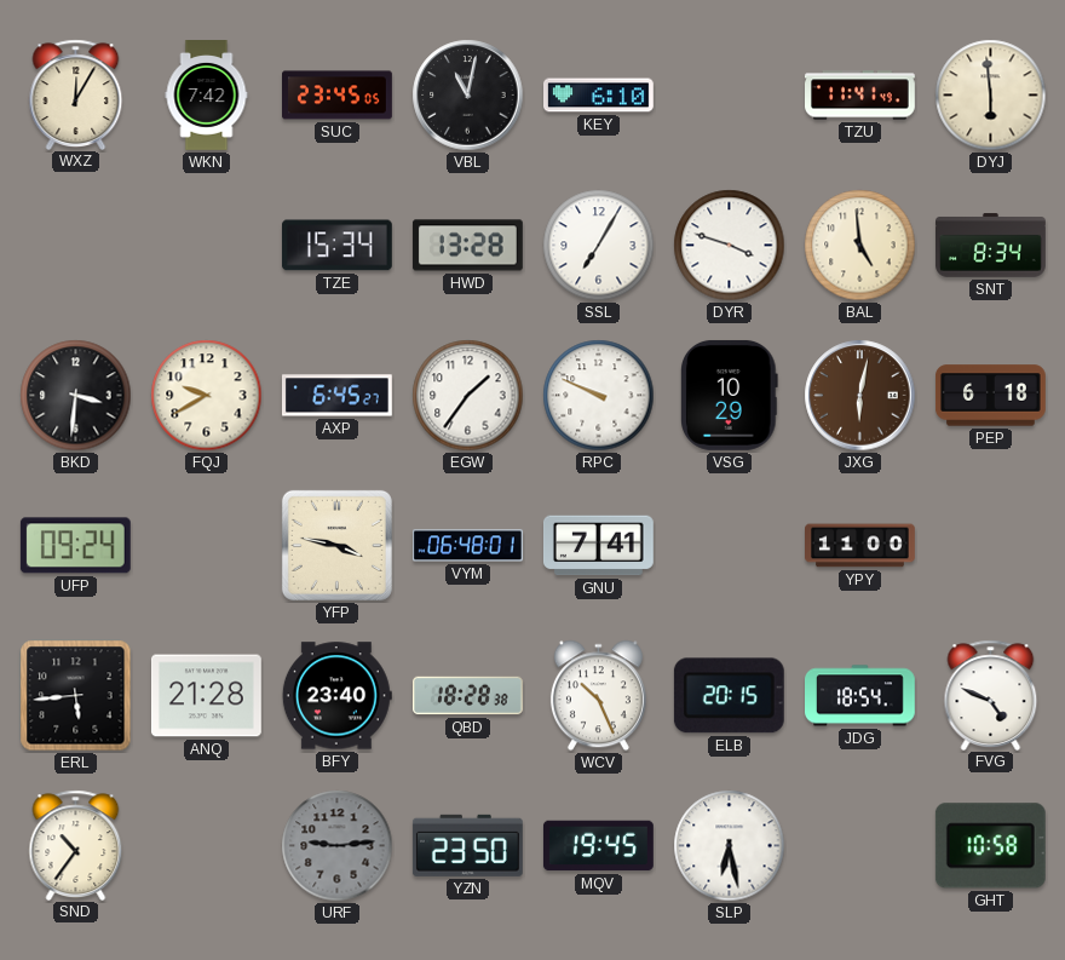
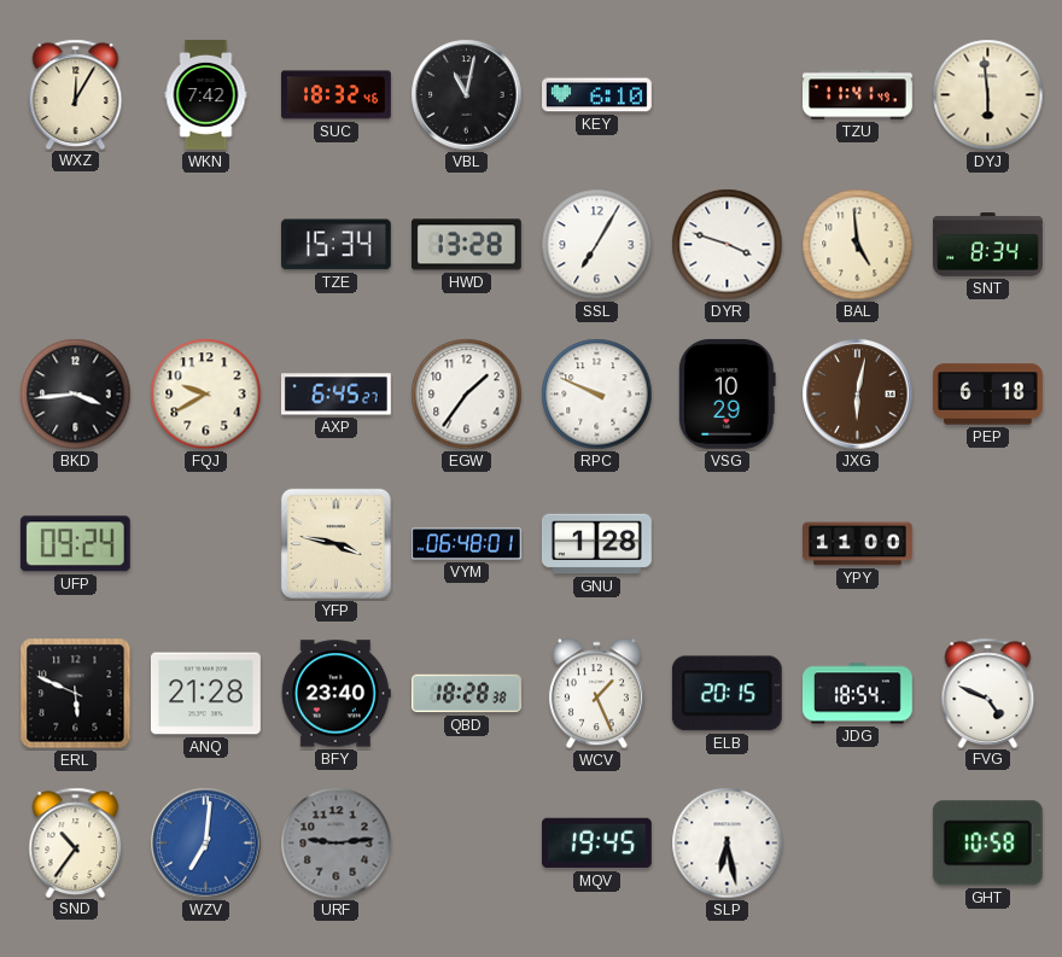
SUC: 23:45 -> 18:32 (337, 95)
BKD: 3:31 -> 3:44 (76, 395)
GNU: 7:41 -> 1:28 (596, 544)
ERL: 5:44 -> 5:49 (76, 694)
WCV: 10:26 -> 1:26 (596, 694)
WZV: none -> 7:01 (206, 844)
YZN: 23:50 -> none (467, 845)
